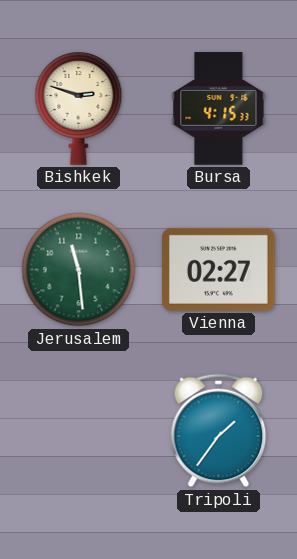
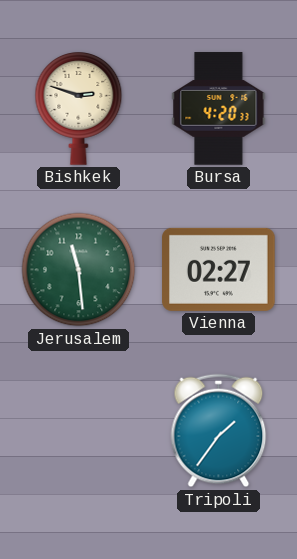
Bursa: 4:15 -> 4:20 (219, 109)
